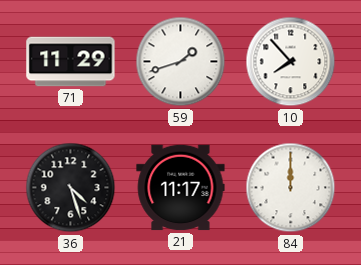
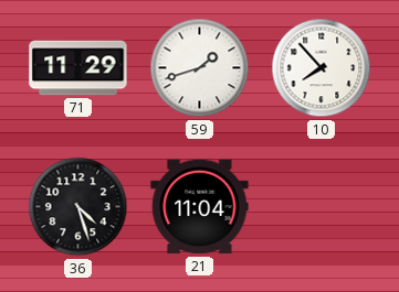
21: 11:17 -> 11:04 (200, 207)
84: 12:00 -> none (291, 188)
